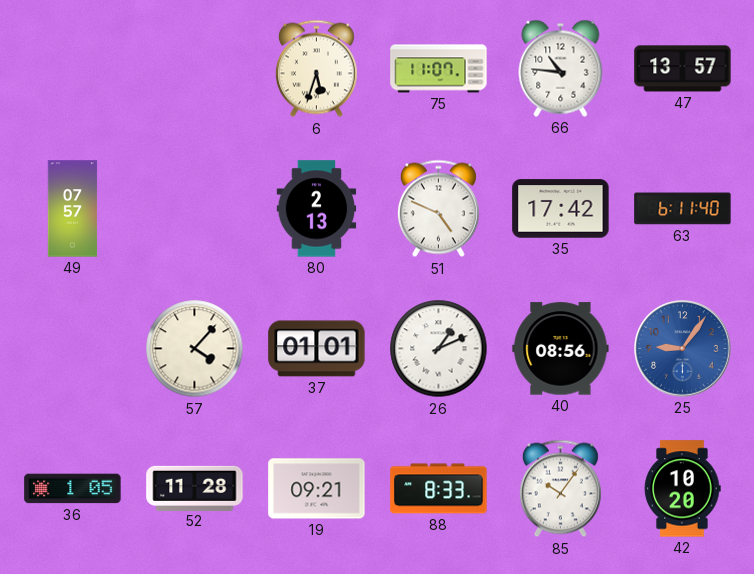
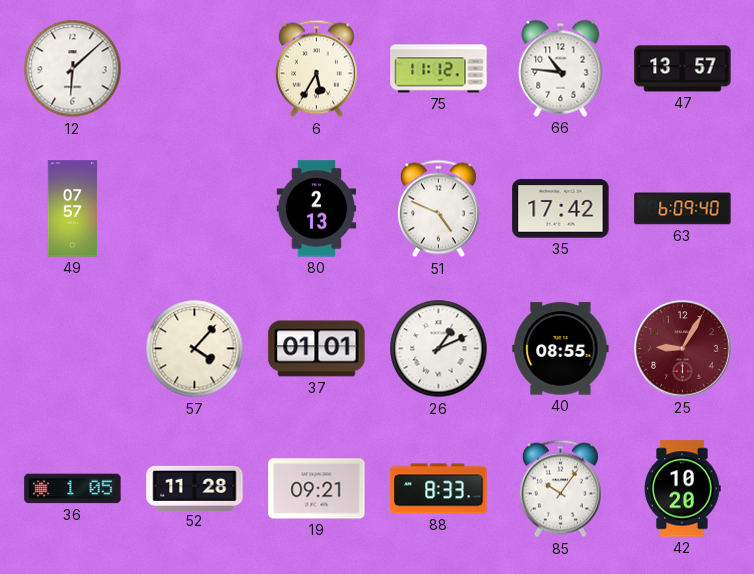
12: none -> 6:08 (73, 69)
6: 5:33 -> 5:35 (316, 69)
75: 11:07 -> 11:12 (439, 69)
63: 6:11 -> 6:09 (683, 209)
40: 08:56 -> 08:55 (561, 349)
25: 9:06 -> 9:05 (683, 349)
25 dial: blue -> burgundy (683, 349)
